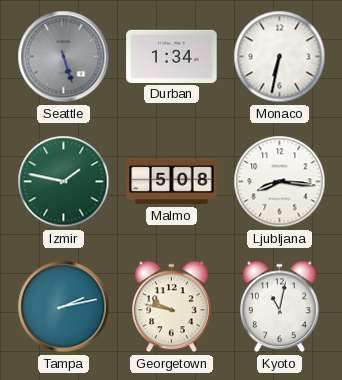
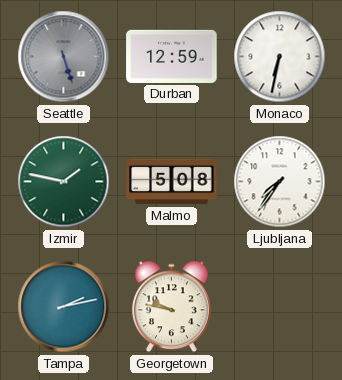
Durban: 1:34 -> 12:59 (172, 56)
Ljubljana: 8:16 -> 7:36 (280, 182)
Kyoto: 11:02 -> none (280, 307)
